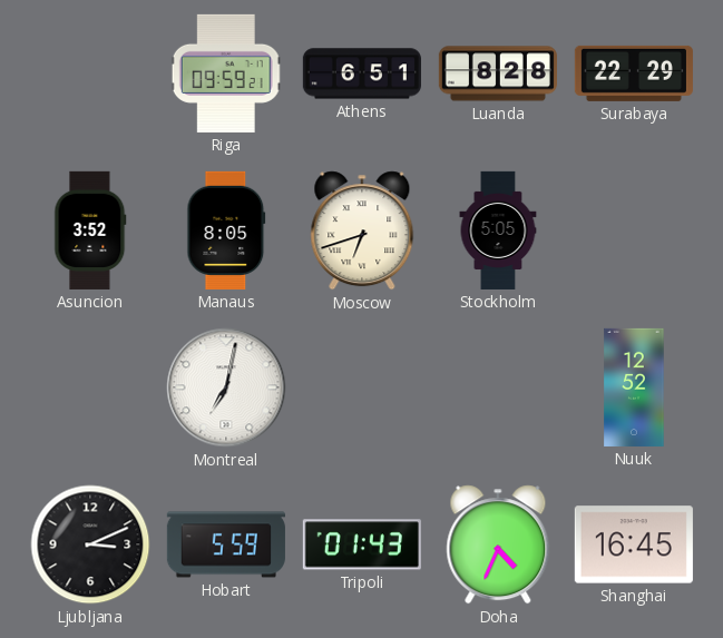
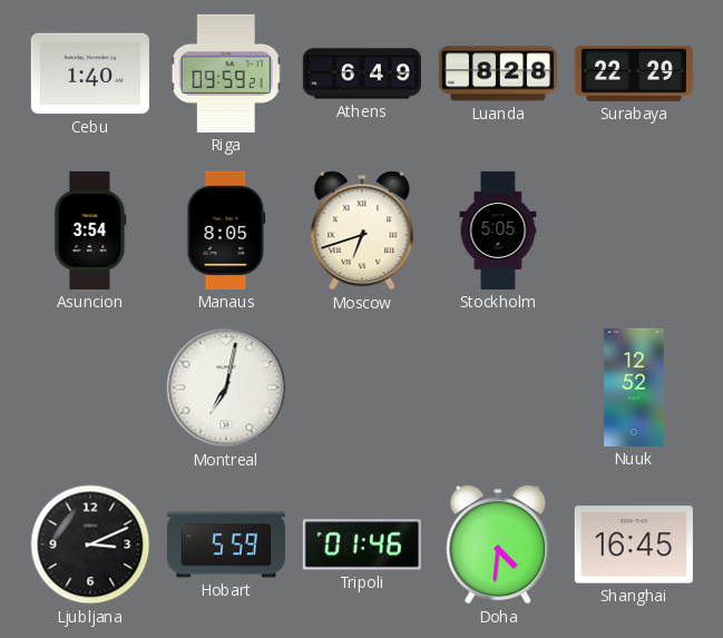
Cebu: none -> 1:40 (90, 73)
Athens: 6:51 -> 6:49 (362, 73)
Asuncion: 3:52 -> 3:54 (90, 230)
Tripoli: 01:43 -> 01:46 (362, 544)
Doha: 4:34 -> 4:31 (498, 544)
